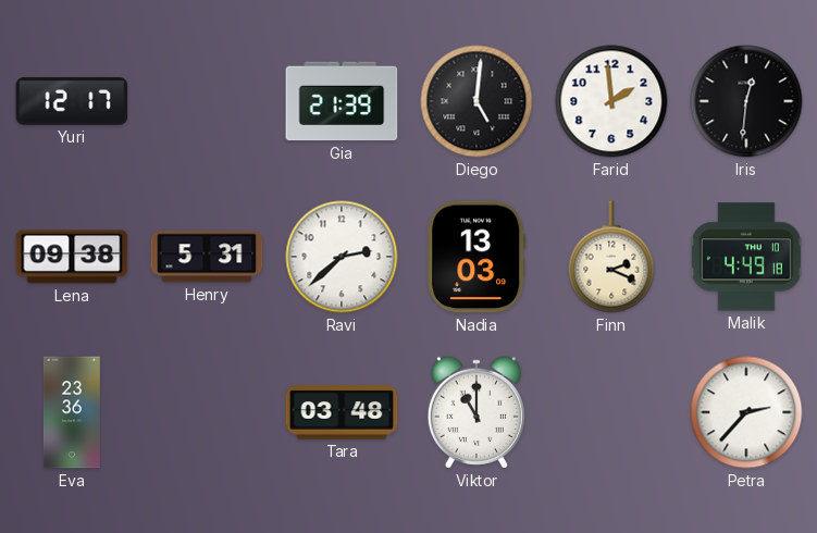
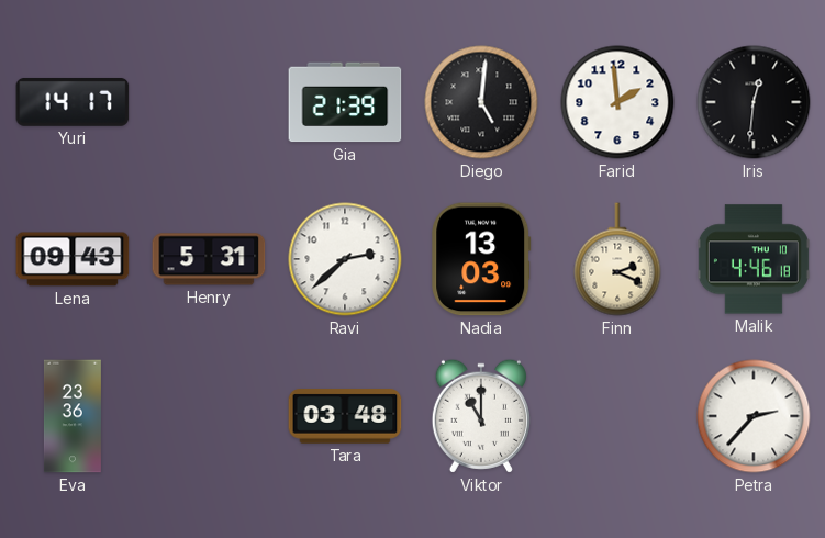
Yuri: 12:17 -> 14:17 (73, 102)
Lena: 09:38 -> 09:43 (73, 259)
Malik: 4:49 -> 4:46 (754, 259)
